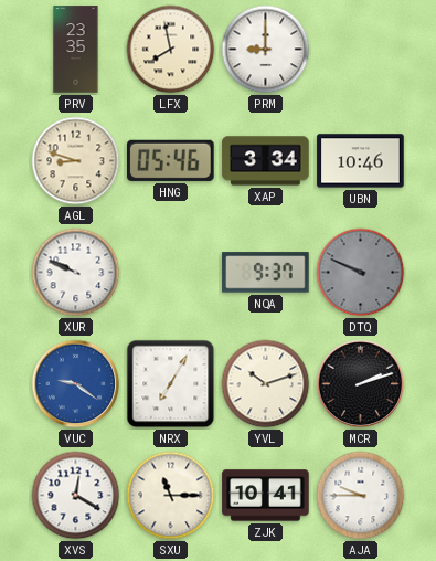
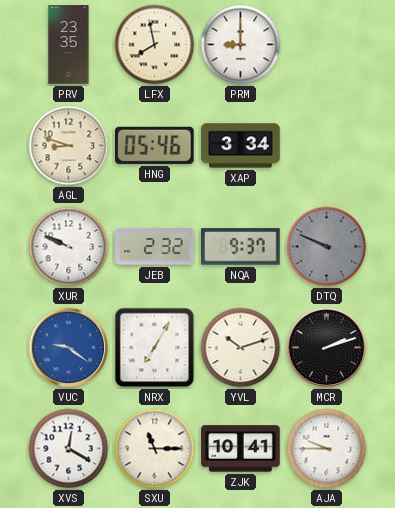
UBN: 10:46 -> none (361, 161)
JEB: none -> 2:32 (155, 247)
